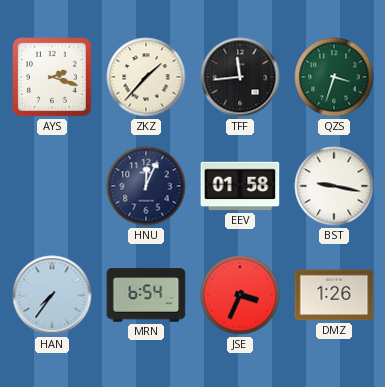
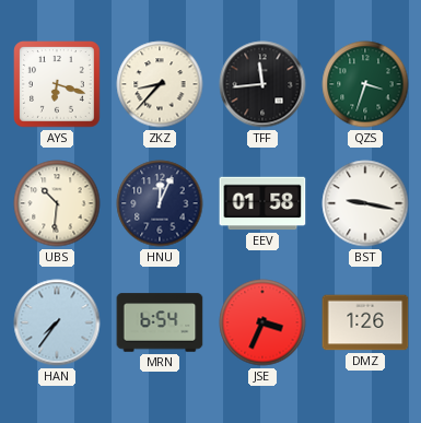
AYS: 2:18 -> 6:18 (58, 85)
ZKZ: 1:37 -> 8:37 (160, 84)
UBS: none -> 10:31 (57, 203)
